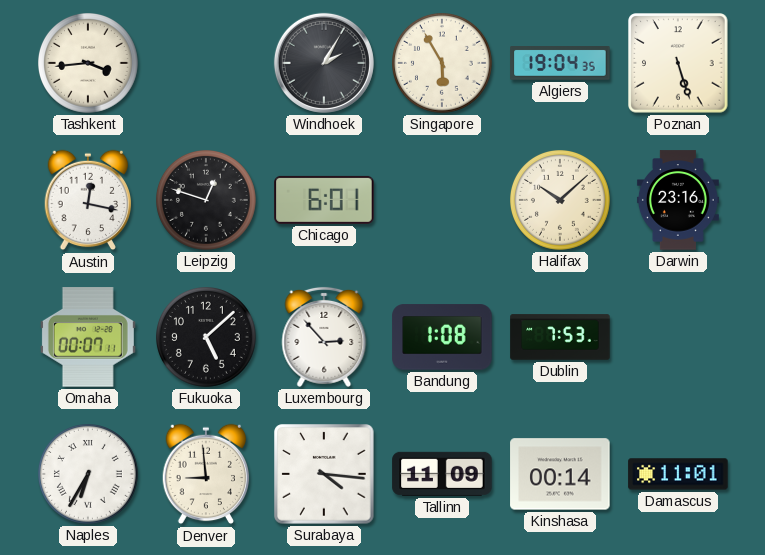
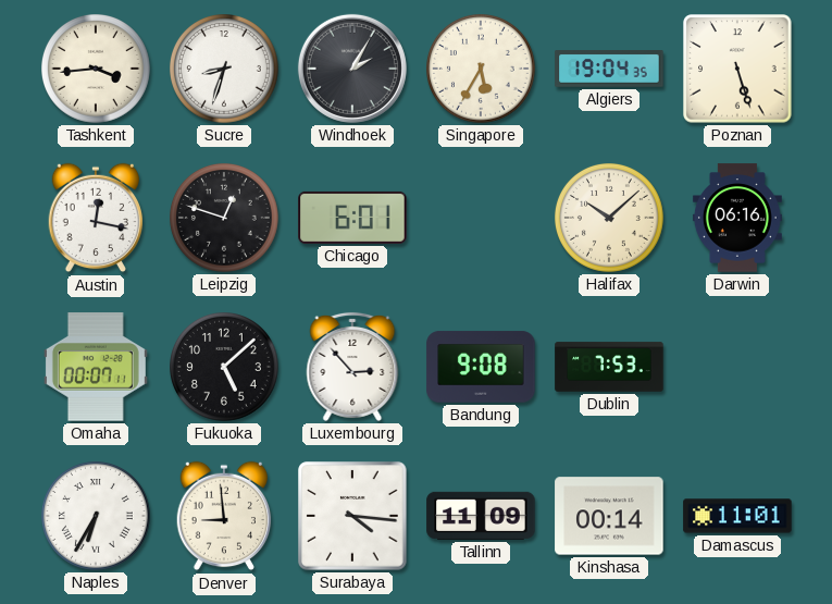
Sucre: none -> 8:33 (225, 70)
Singapore: 5:55 -> 5:35 (482, 70)
Darwin: 23:16 -> 06:16 (737, 218)
Bandung: 1:08 -> 9:08 (481, 367)
